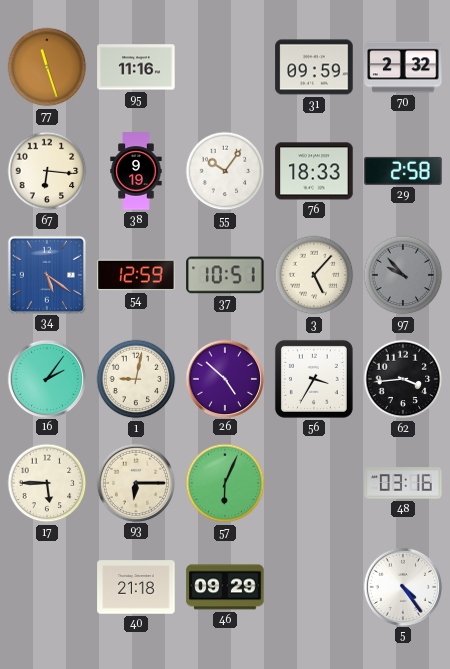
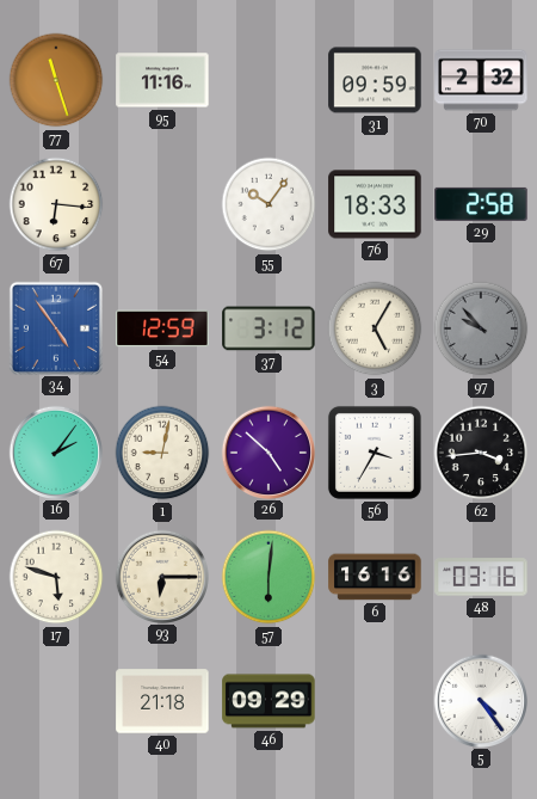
38: 9:19 -> none (136, 171)
34: 5:21 -> 4:54 (55, 327)
37: 10:51 -> 3:12 (268, 328)
3: 5:07 -> 5:05 (375, 328)
17: 5:45 -> 5:48 (56, 577)
57: 6:04 -> 6:01 (268, 577)
6: none -> 16:16 (375, 577)
